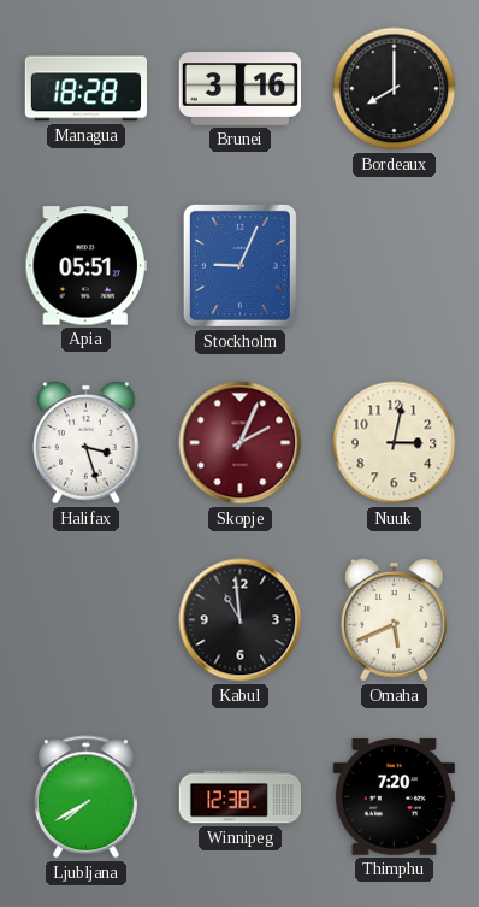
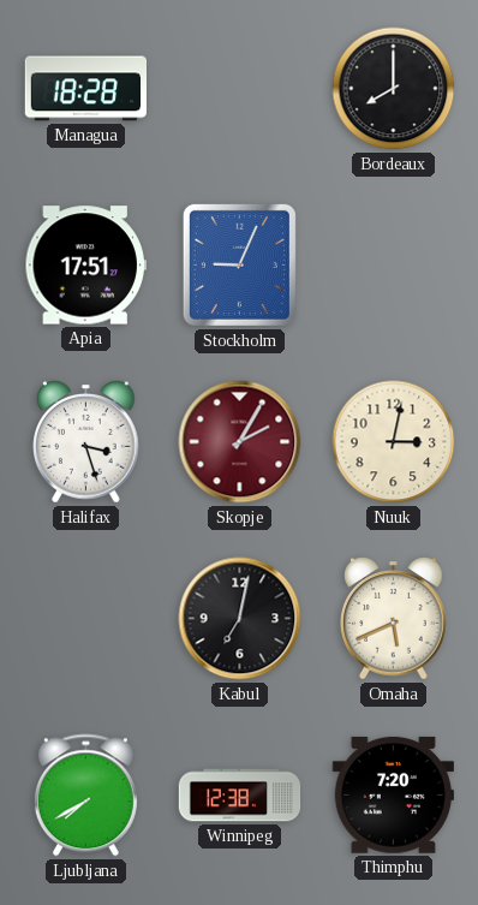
Brunei: 3:16 -> none (239, 89)
Apia: 05:51 -> 17:51 (85, 266)
Skopje: 2:04 -> 2:05 (240, 442)
Kabul: 10:59 -> 7:02 (240, 619)
